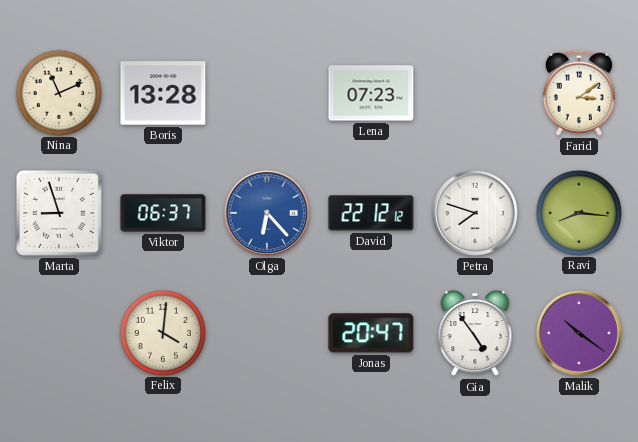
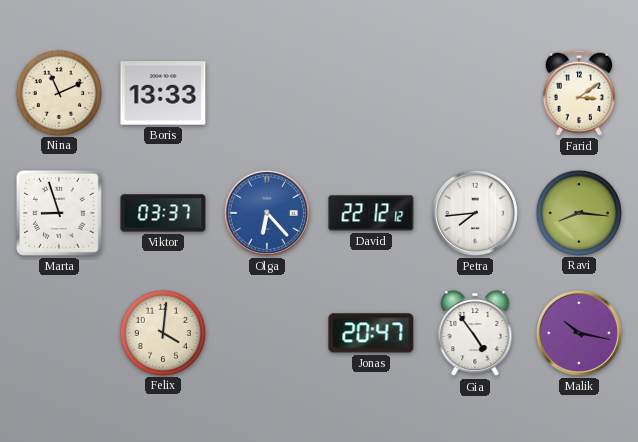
Boris: 13:28 -> 13:33 (163, 93)
Lena: 07:23 -> none (371, 93)
Viktor: 06:37 -> 03:37 (163, 213)
Petra: 7:48 -> 7:44 (475, 213)
Malik: 10:21 -> 10:17 (579, 333)
